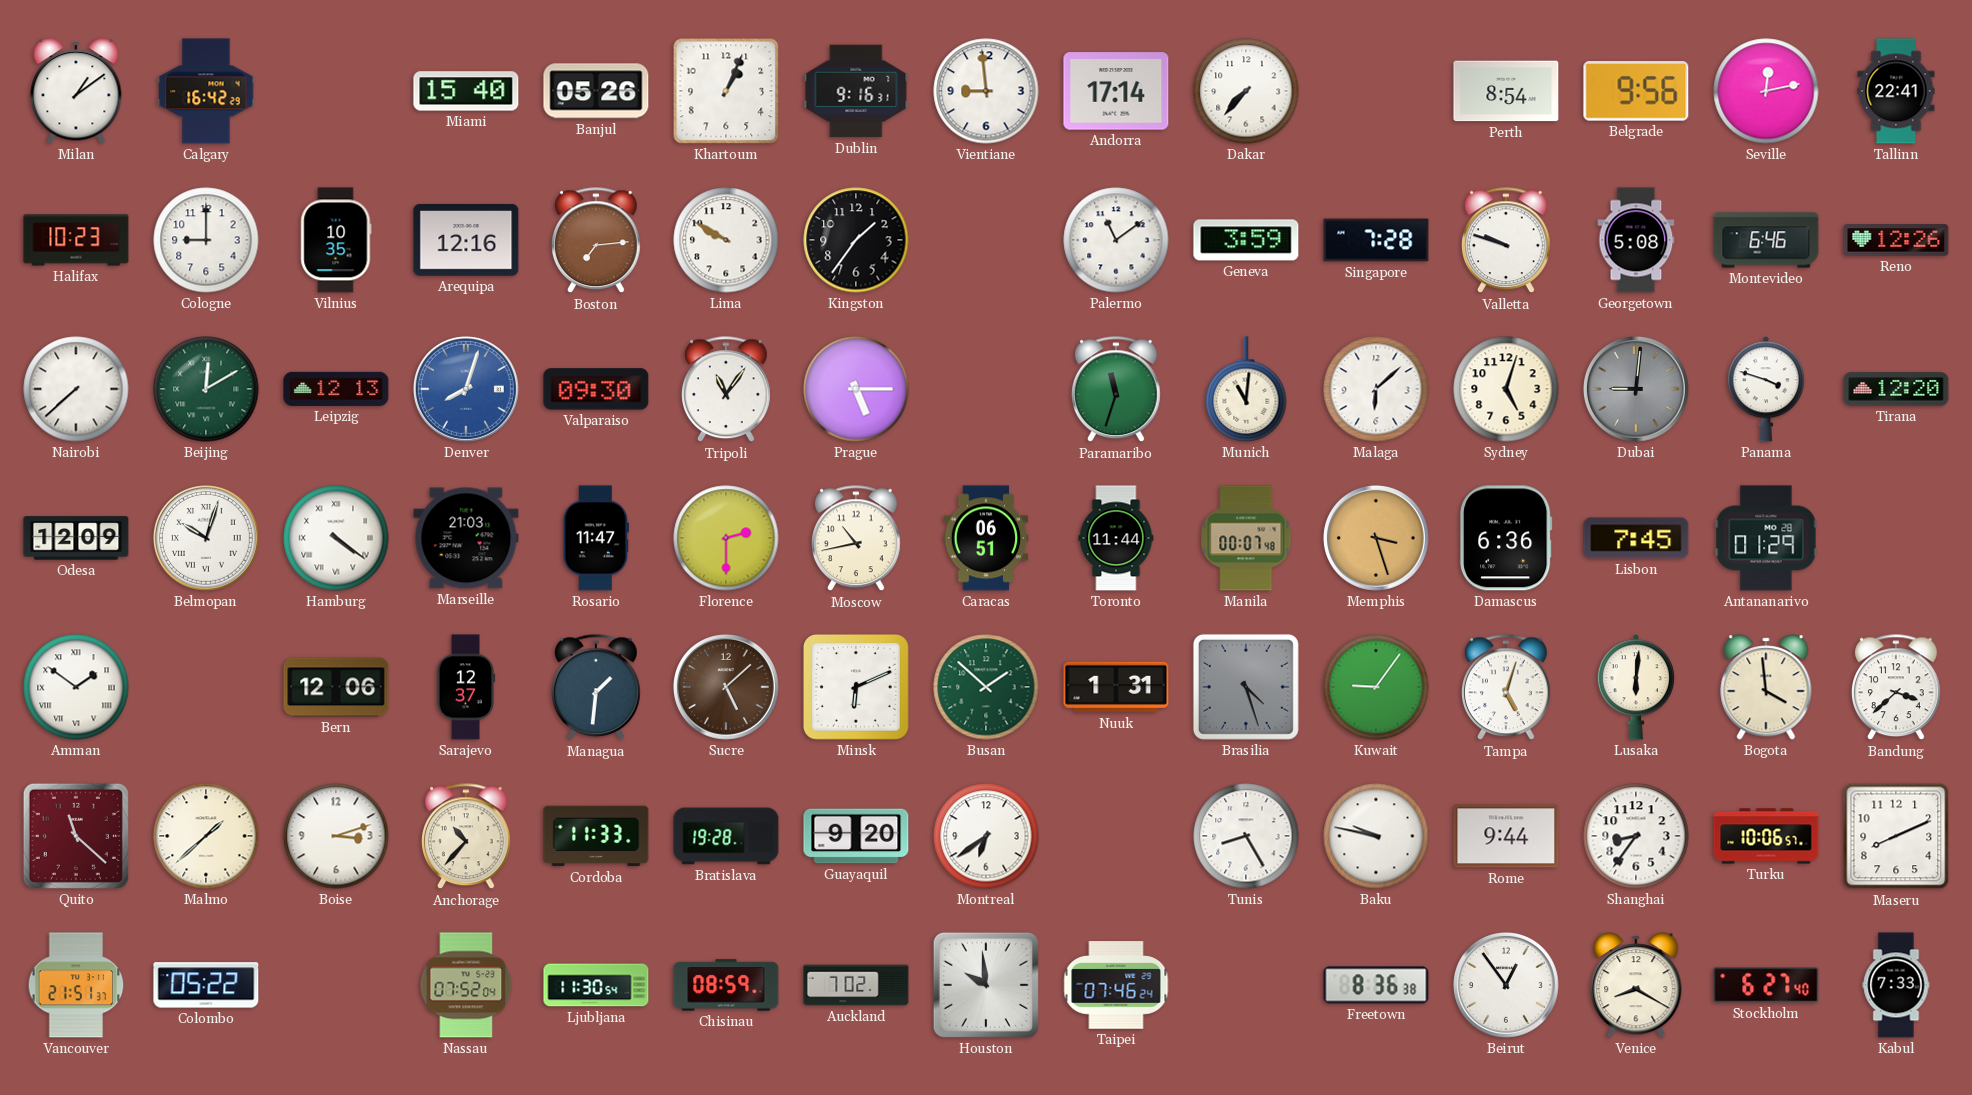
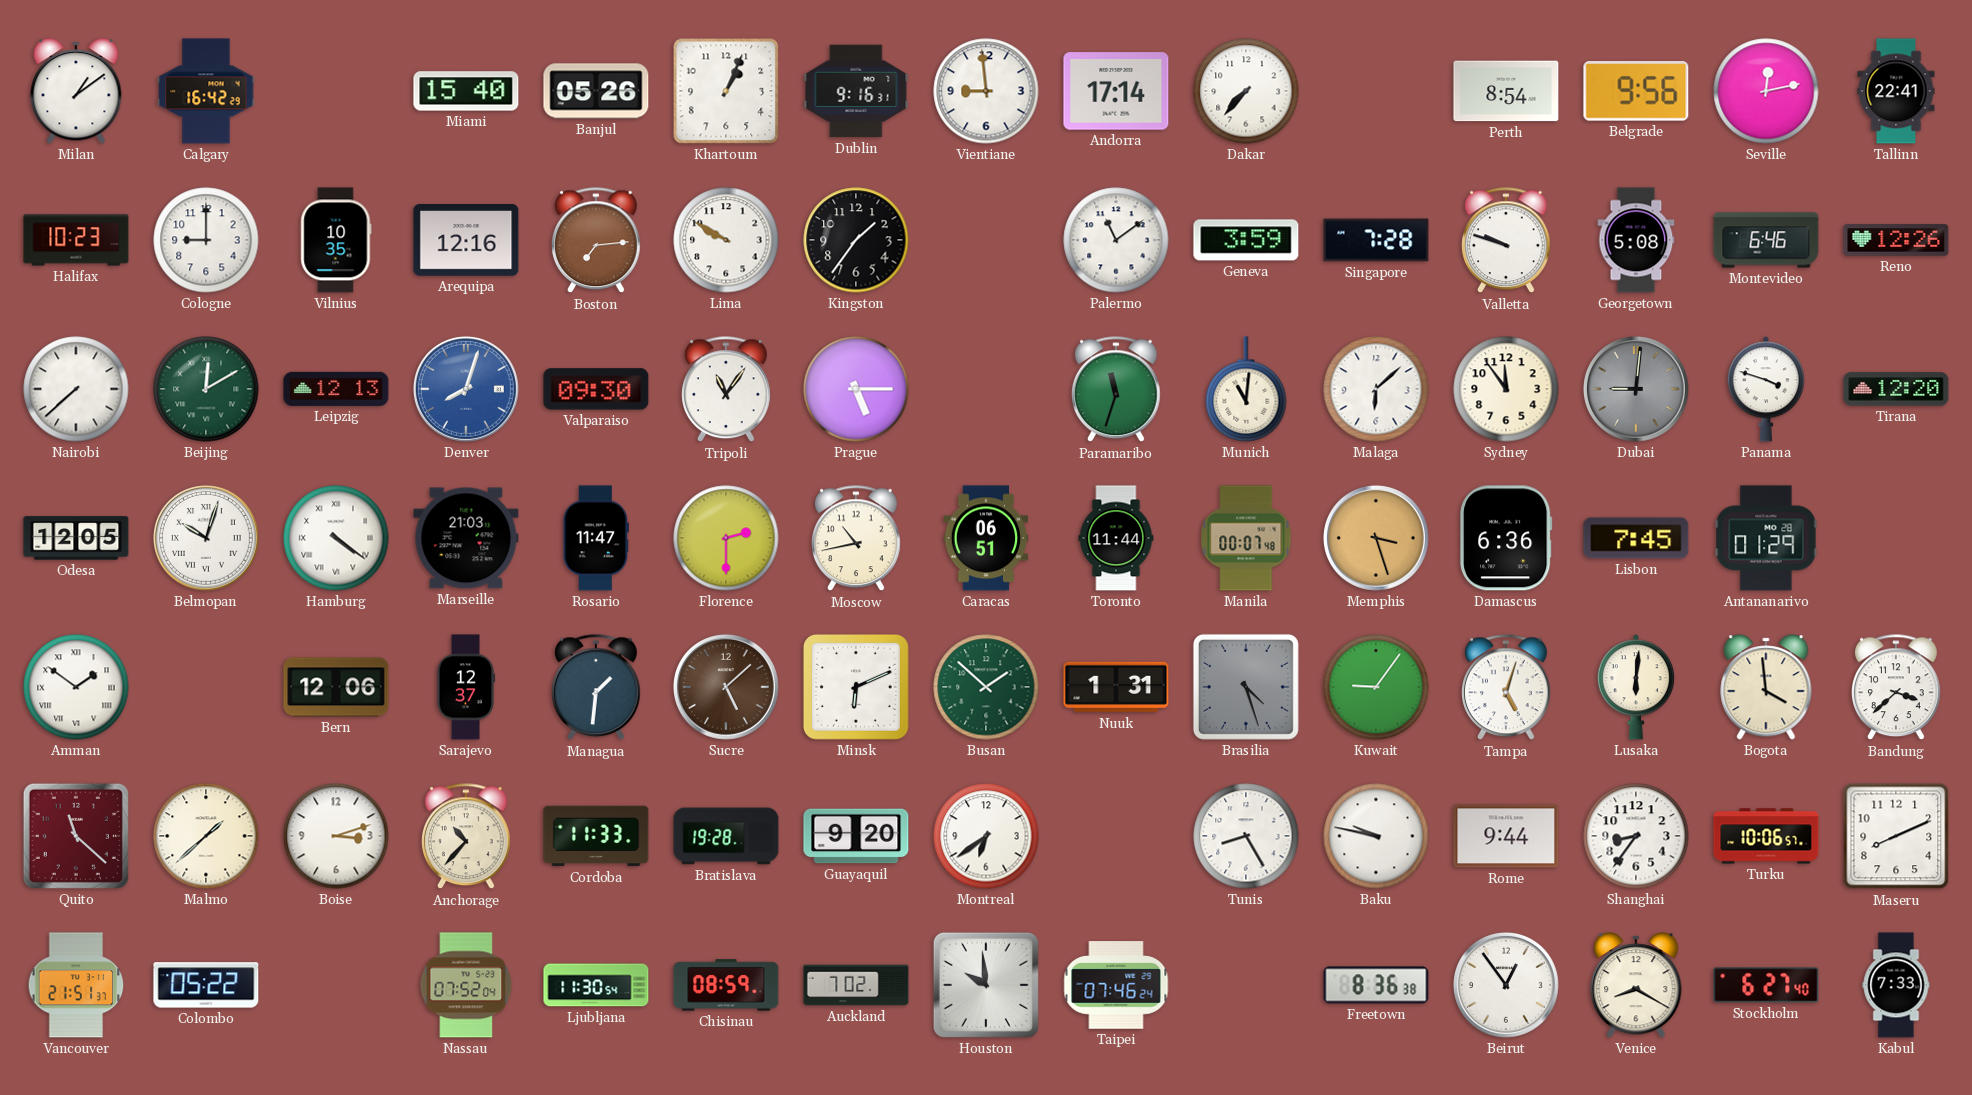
Sydney: 5:03 -> 11:54 (1506, 389)
Odesa: 12:09 -> 12:05 (76, 538)
